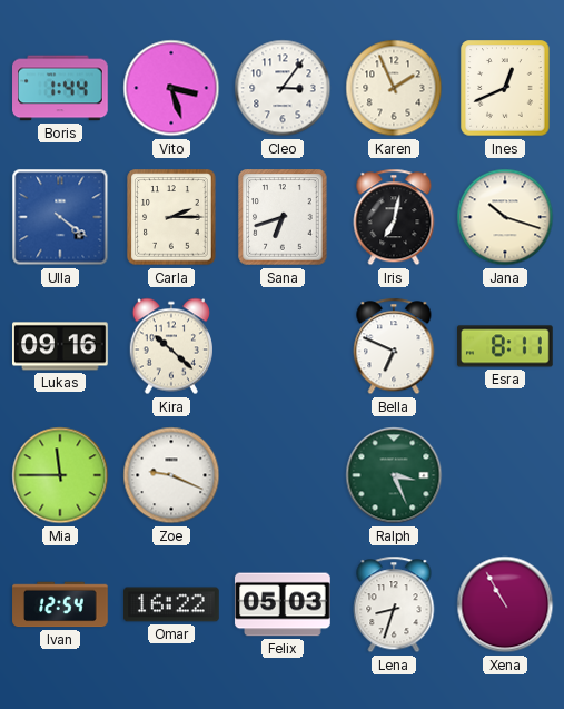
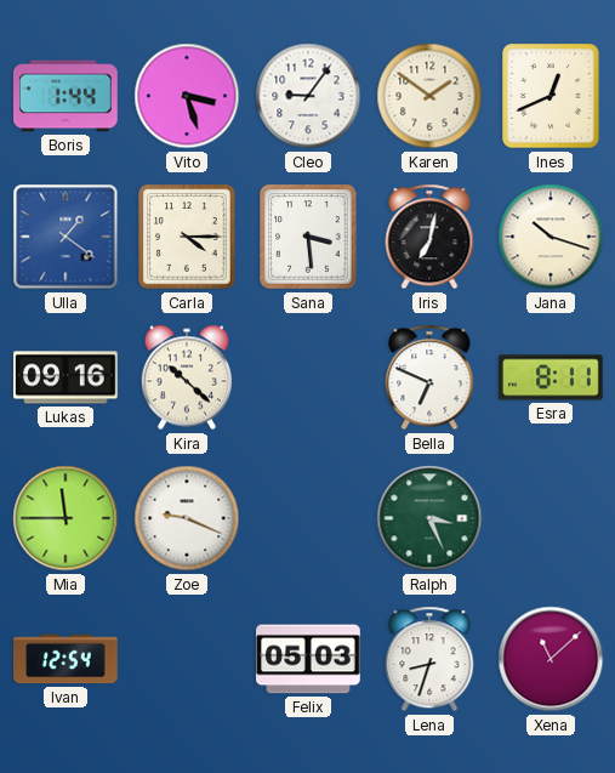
Cleo: 3:06 -> 9:06 (308, 96)
Karen: 1:56 -> 1:51 (429, 96)
Ulla: 4:21 -> 1:21 (66, 237)
Carla: 2:15 -> 4:15 (187, 237)
Sana: 6:42 -> 3:29 (308, 237)
Omar: 16:22 -> none (171, 604)
Xena: 10:55 -> 11:08 (551, 659)
